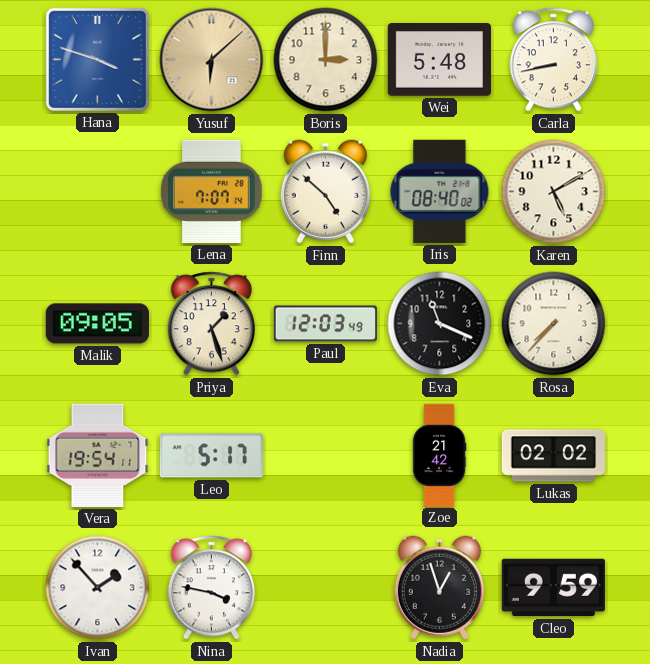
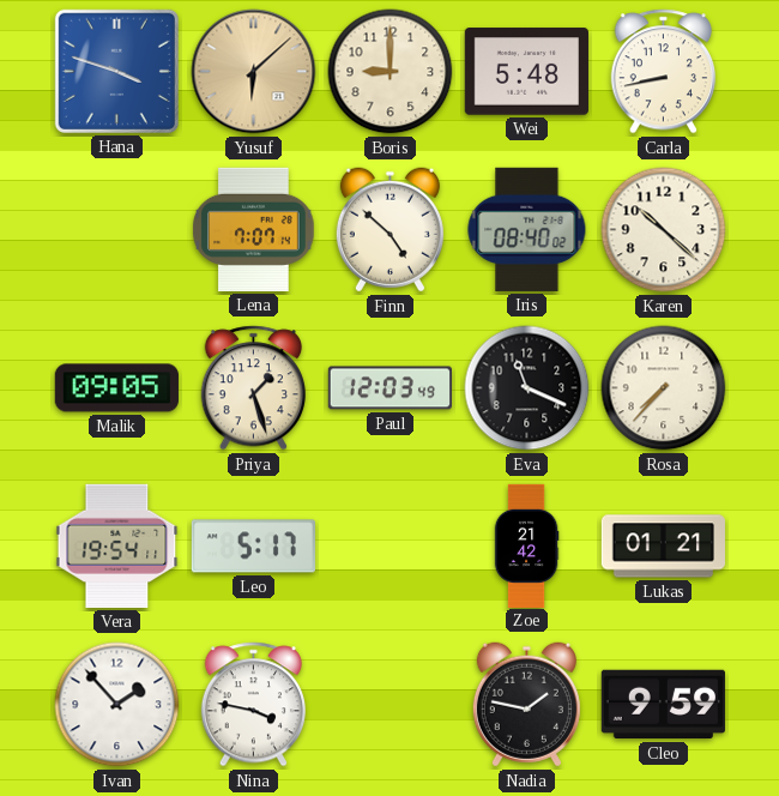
Boris: 3:00 -> 9:00 (391, 72)
Karen: 5:10 -> 10:22 (664, 230)
Lukas: 02:02 -> 01:21 (663, 547)
Nadia: 12:57 -> 1:47 (526, 705)
